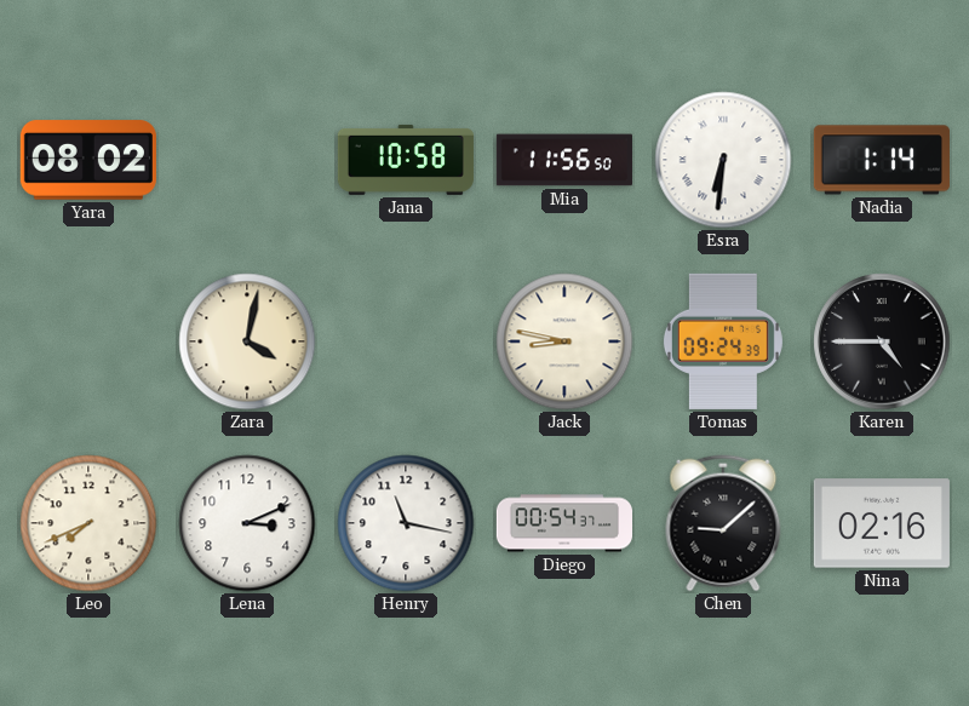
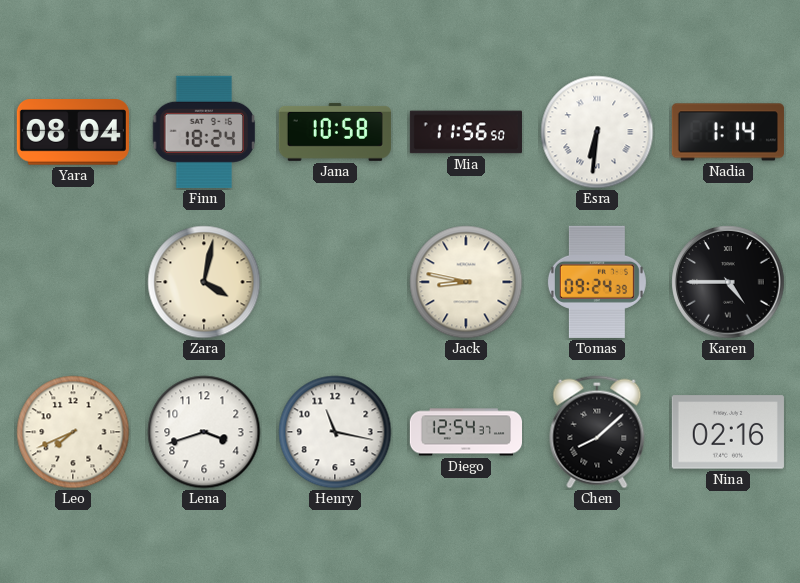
Yara: 08:02 -> 08:04 (73, 132)
Finn: none -> 18:24 (204, 132)
Lena: 3:11 -> 3:42 (204, 432)
Diego: 00:54 -> 12:54 (465, 432)
Chen: 9:08 -> 8:08 (597, 432)
